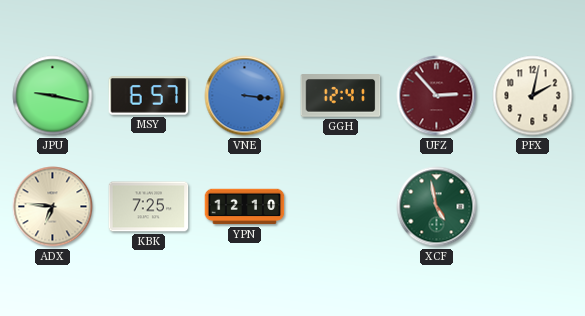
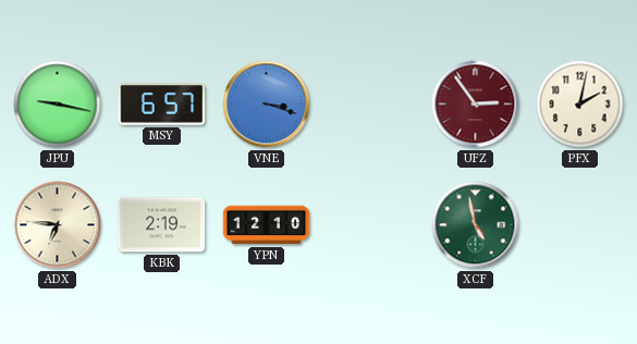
VNE: 3:16 -> 3:18 (267, 105)
GGH: 12:41 -> none (341, 96)
UFZ: 2:53 -> 2:54 (476, 105)
KBK: 7:25 -> 2:19 (162, 225)
